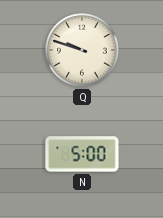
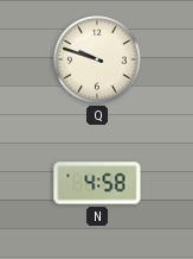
N: 5:00 -> 4:58 (97, 183)
